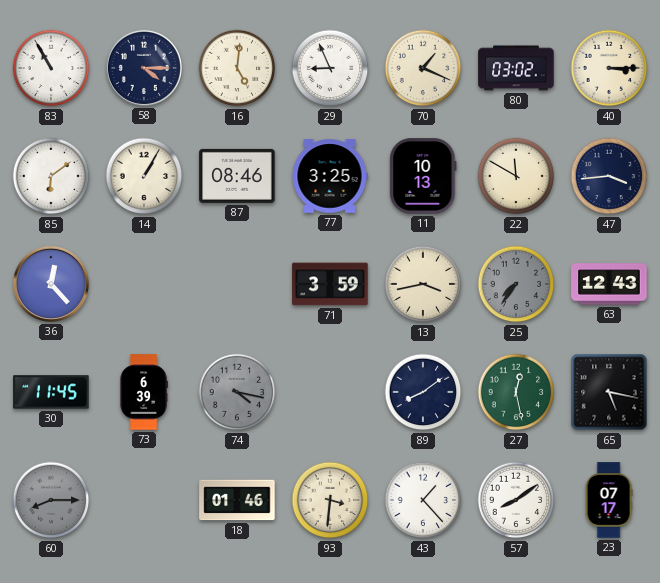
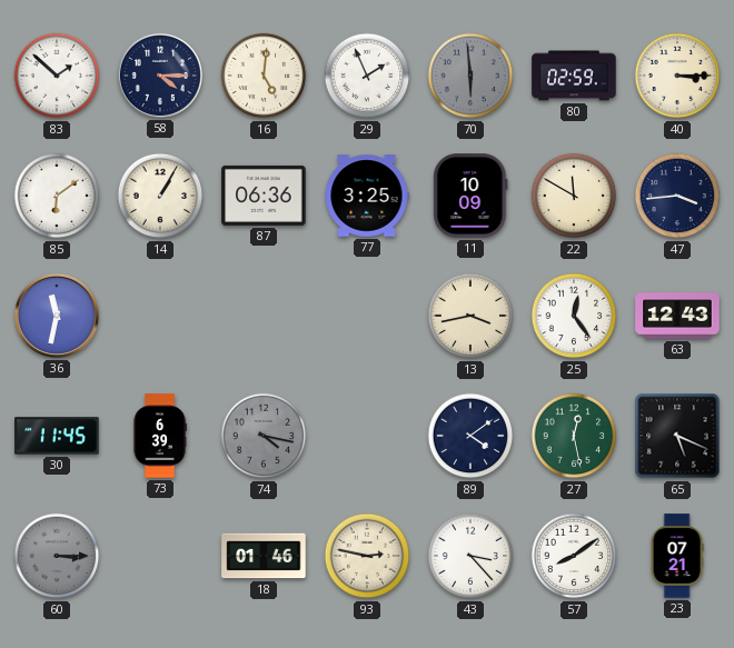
83: 10:55 -> 1:52 (57, 76)
29: 8:56 -> 1:56 (367, 76)
70: 1:19 -> 5:59 (470, 76)
70 dial: cream -> grey (470, 76)
80: 03:02 -> 02:59 (574, 76)
87: 08:46 -> 06:36 (264, 196)
11: 10:13 -> 10:09 (470, 196)
36: 12:23 -> 11:32 (57, 316)
71: 3:59 -> none (330, 284)
25: 7:36 -> 12:24 (574, 316)
25 dial: grey -> white (574, 316)
89: 8:09 -> 4:09 (470, 436)
65: 5:17 -> 5:19 (677, 436)
60: 8:15 -> 3:15 (57, 556)
93: 3:31 -> 2:47 (367, 556)
43: 1:23 -> 3:23 (470, 556)
23: 07:17 -> 07:21 (677, 556)
